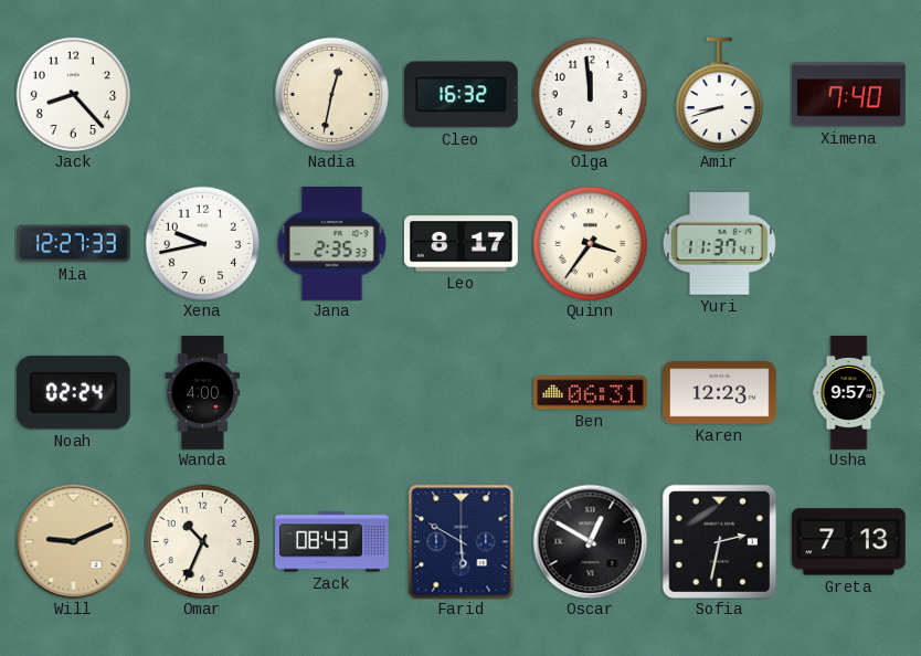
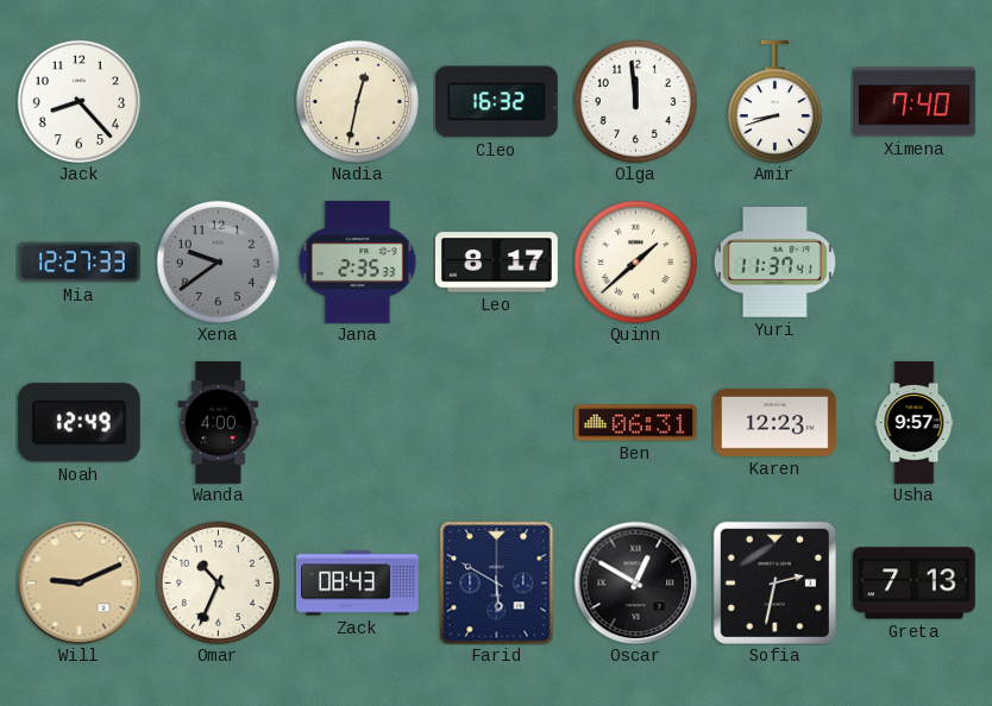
Xena: 9:43 -> 9:39 (218, 261)
Xena dial: white -> grey (218, 261)
Quinn: 3:36 -> 1:38 (635, 261)
Noah: 02:24 -> 12:49 (79, 423)
